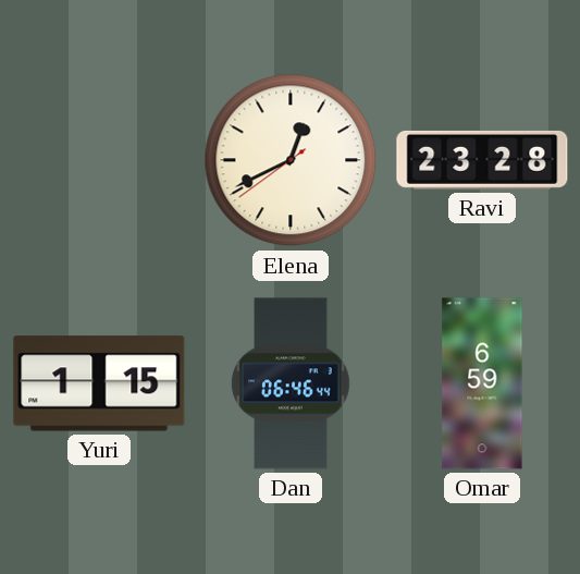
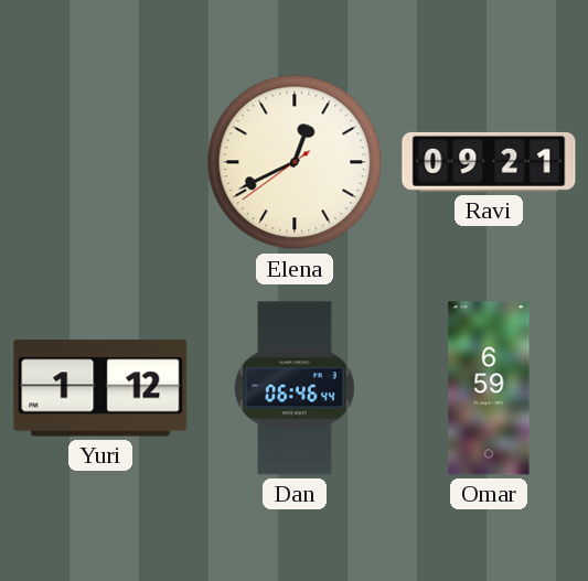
Ravi: 23:28 -> 09:21 (489, 162)
Yuri: 1:15 -> 1:12 (100, 388)
